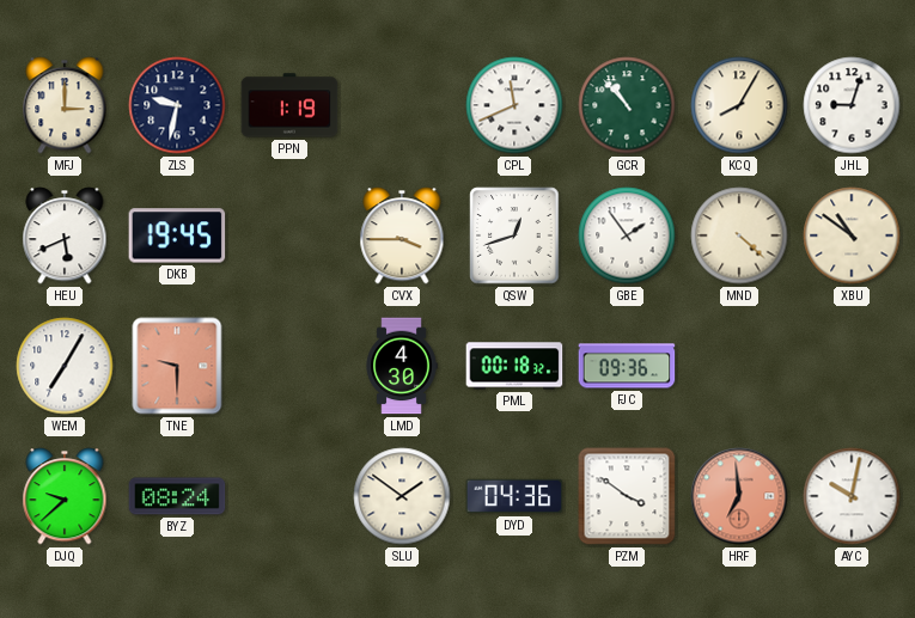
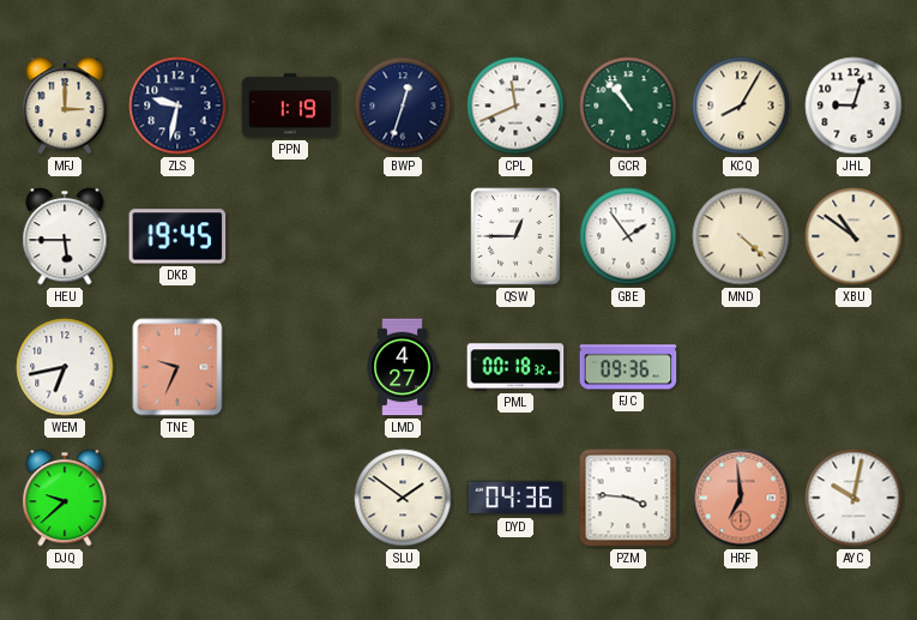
BWP: none -> 12:33 (403, 106)
HEU: 5:41 -> 5:45 (65, 236)
CVX: 3:45 -> none (402, 235)
QSW: 12:42 -> 12:45 (515, 236)
WEM: 7:05 -> 6:43 (65, 367)
TNE: 9:30 -> 9:34 (177, 367)
LMD: 4:30 -> 4:27 (403, 367)
BYZ: 08:24 -> none (177, 496)
PZM: 3:51 -> 3:46 (628, 498)
